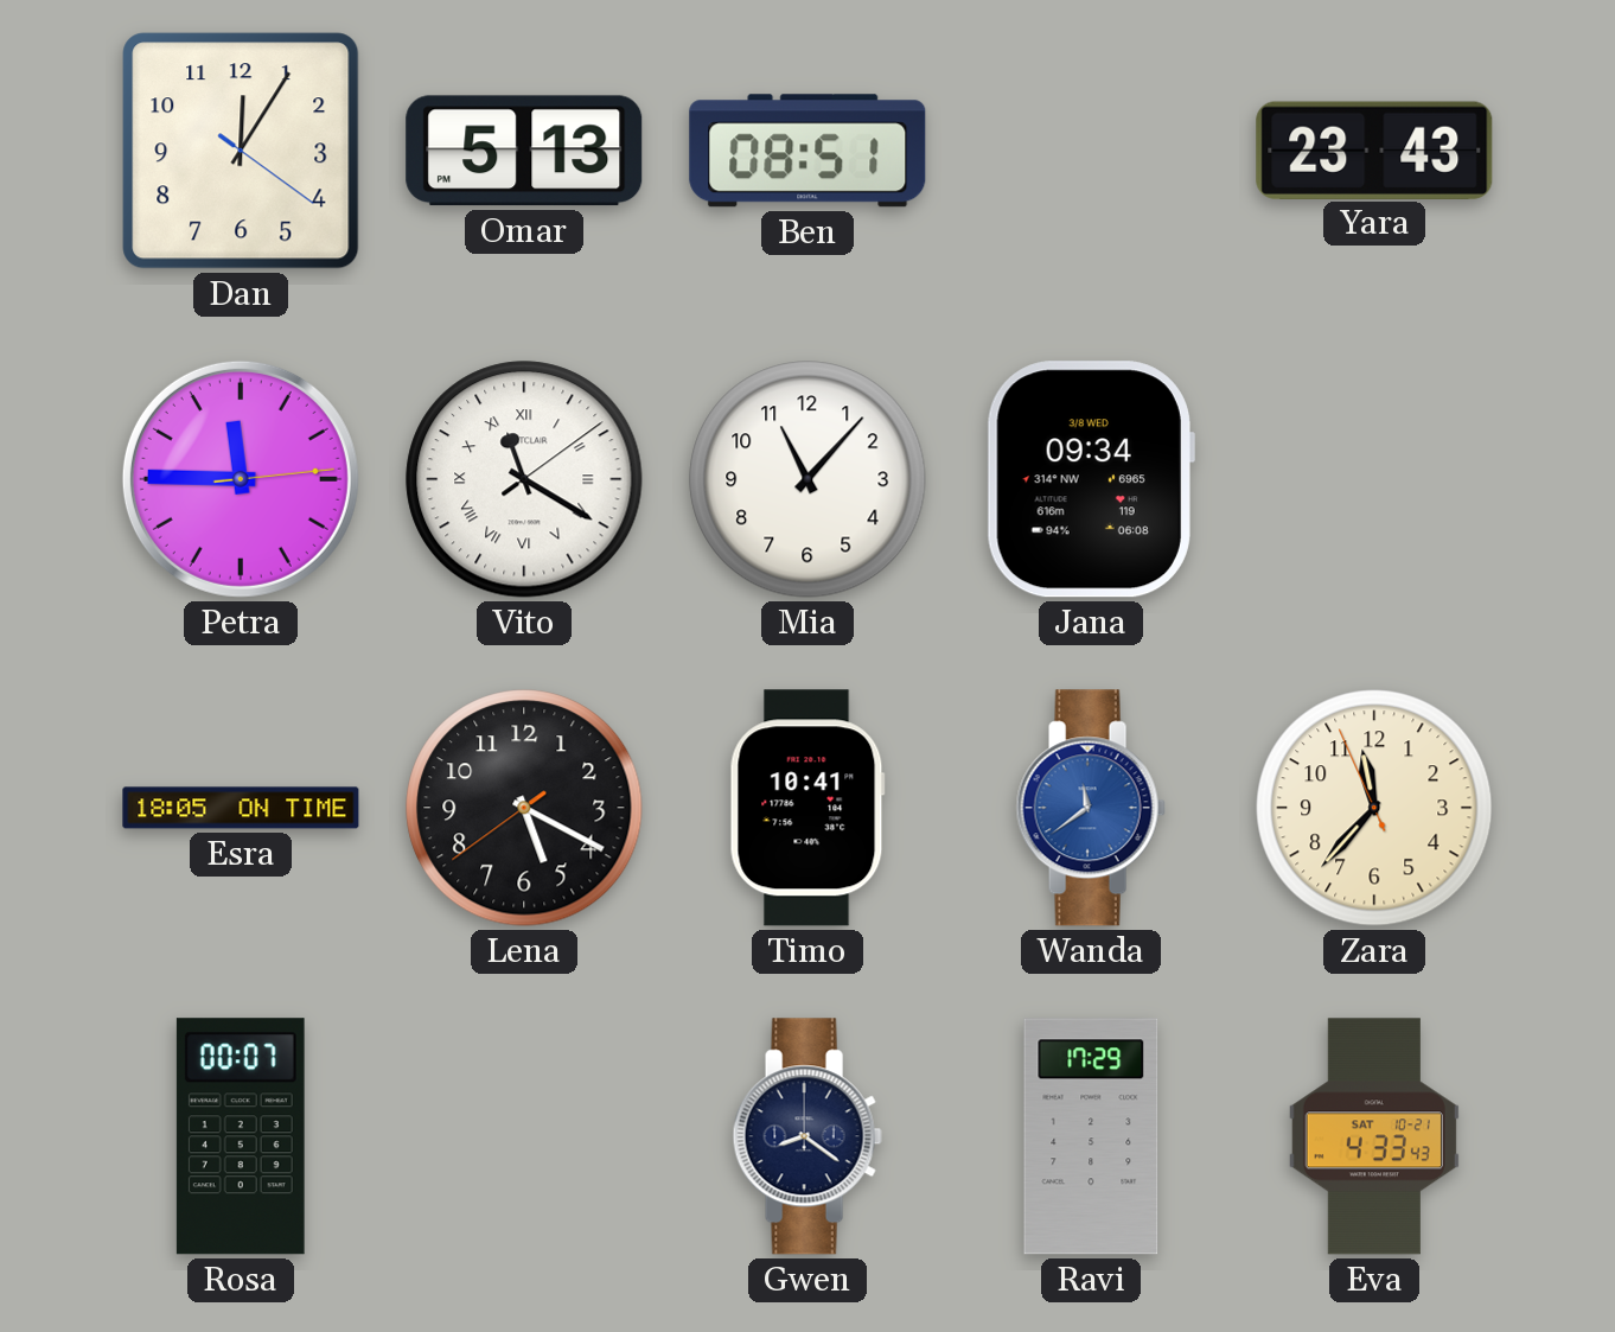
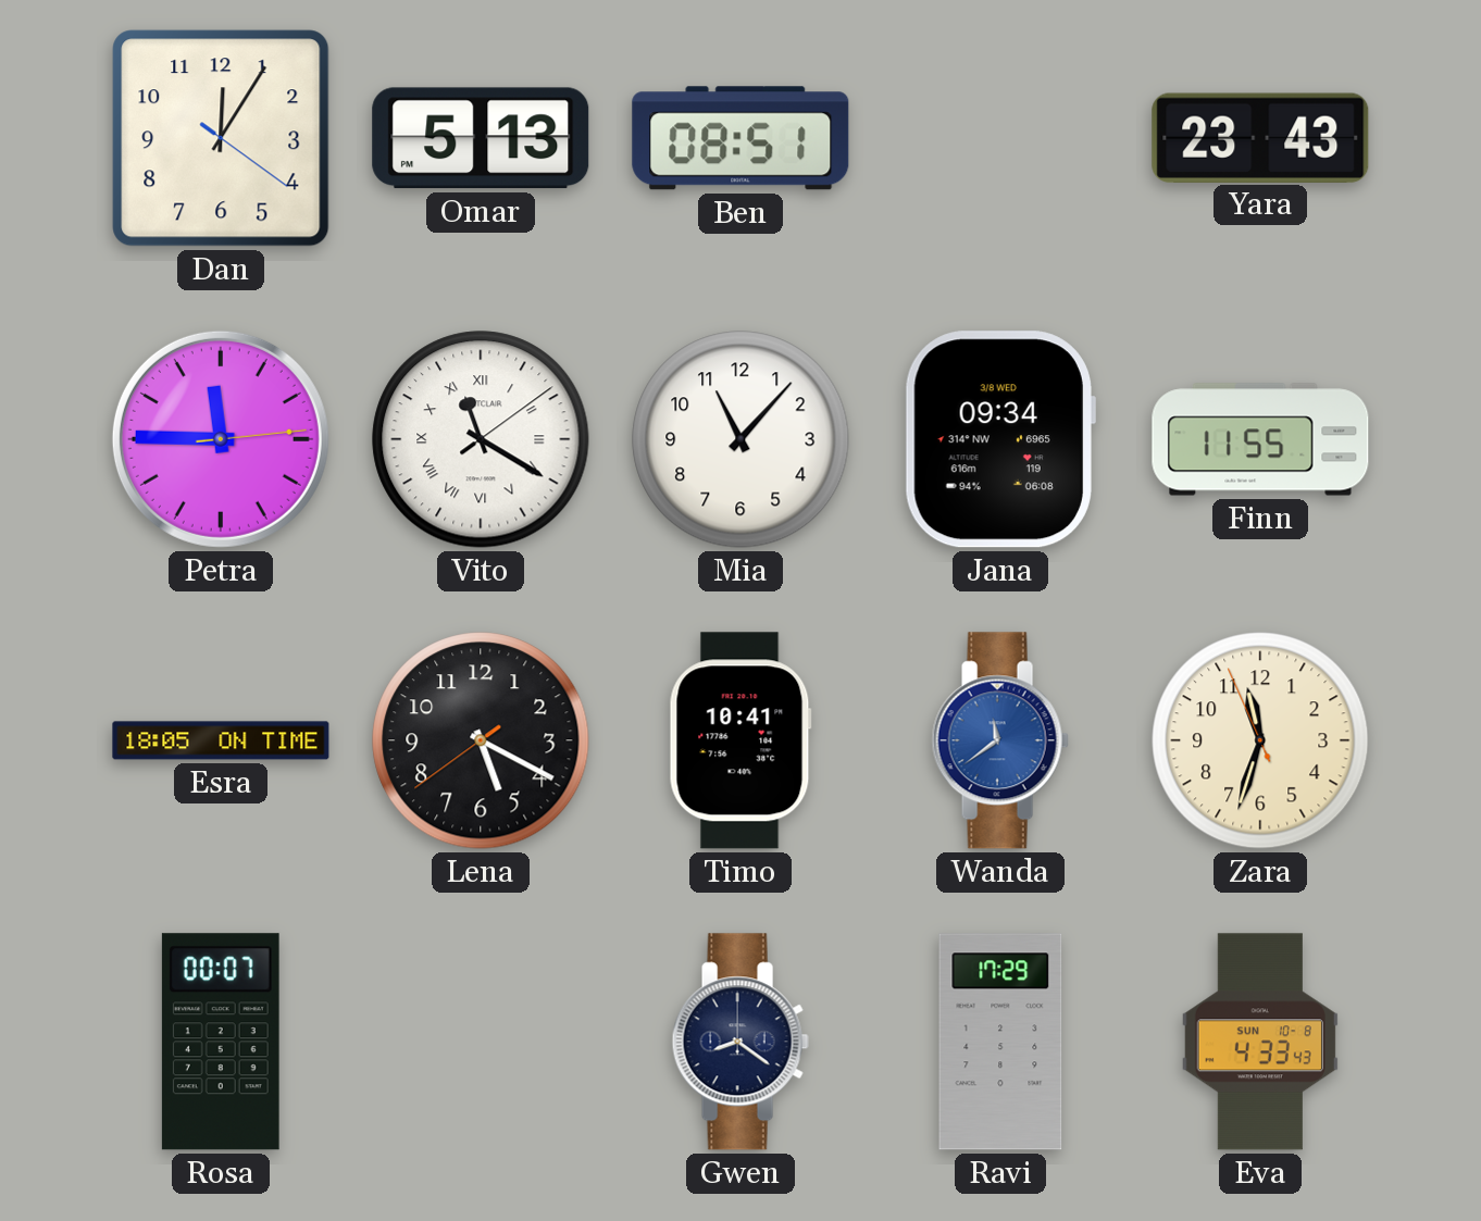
Finn: none -> 11:55 (1260, 439)
Zara: 11:36 -> 11:32 (1260, 740)
Eva date: SAT 10-21 -> SUN 10-8 (1260, 1042)
